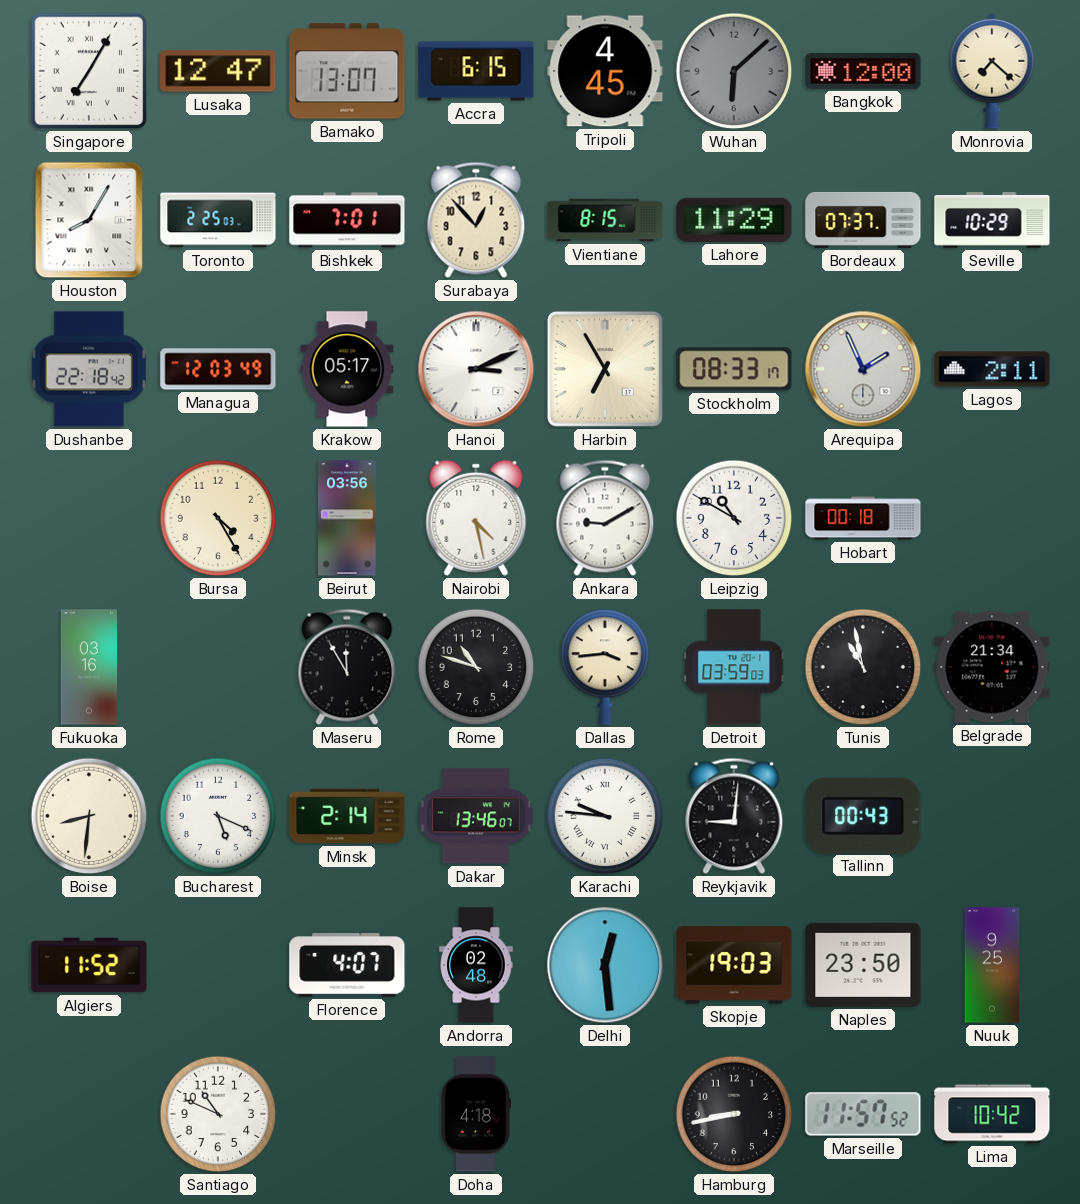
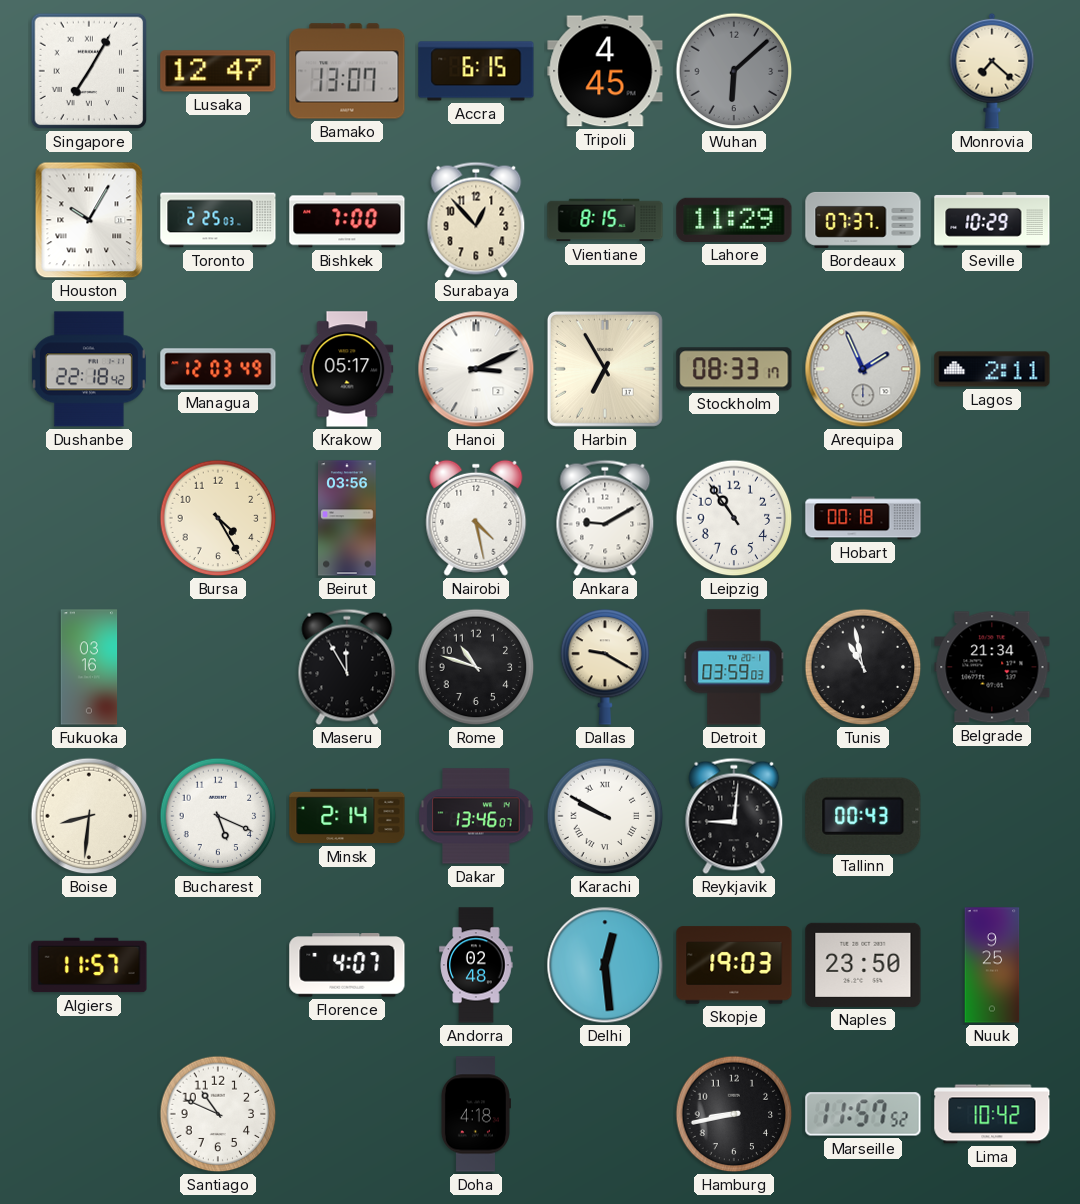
Bangkok: 12:00 -> none (863, 71)
Houston: 8:05 -> 10:05 (89, 220)
Bishkek: 7:01 -> 7:00 (347, 220)
Leipzig: 10:50 -> 10:54 (734, 518)
Dallas: 3:44 -> 9:20 (605, 667)
Karachi: 9:46 -> 9:50 (605, 816)
Algiers: 11:52 -> 11:57 (89, 965)
